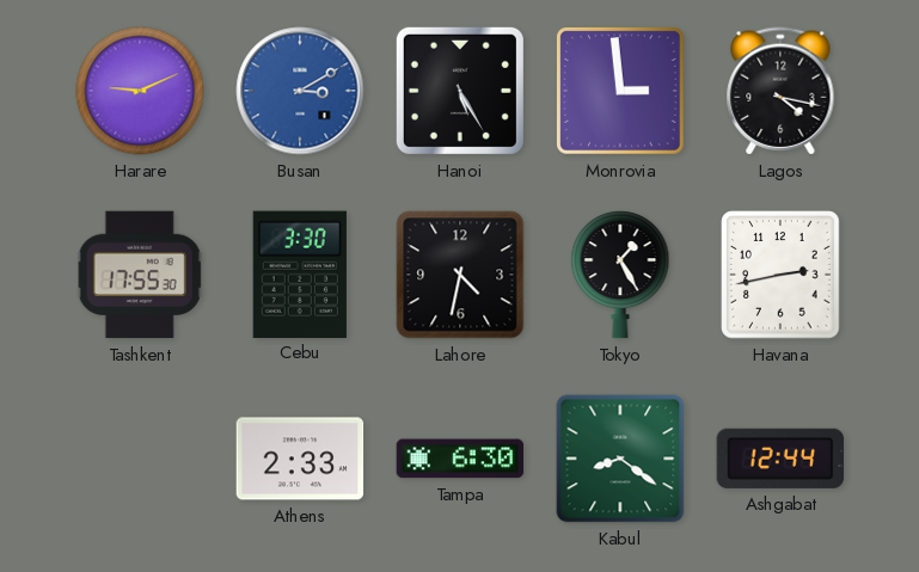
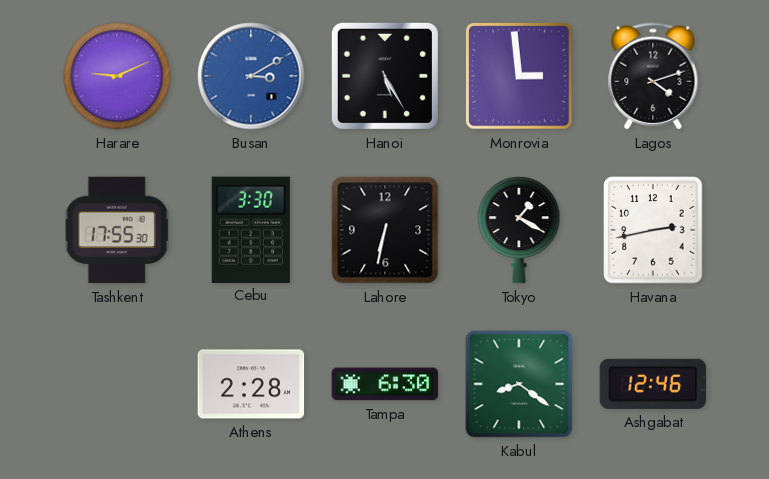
Lagos: 4:17 -> 4:12 (653, 76)
Lahore: 4:32 -> 6:32 (385, 230)
Tokyo: 1:25 -> 1:20 (519, 230)
Athens: 2:33 -> 2:28 (251, 384)
Ashgabat: 12:44 -> 12:46 (653, 384)
